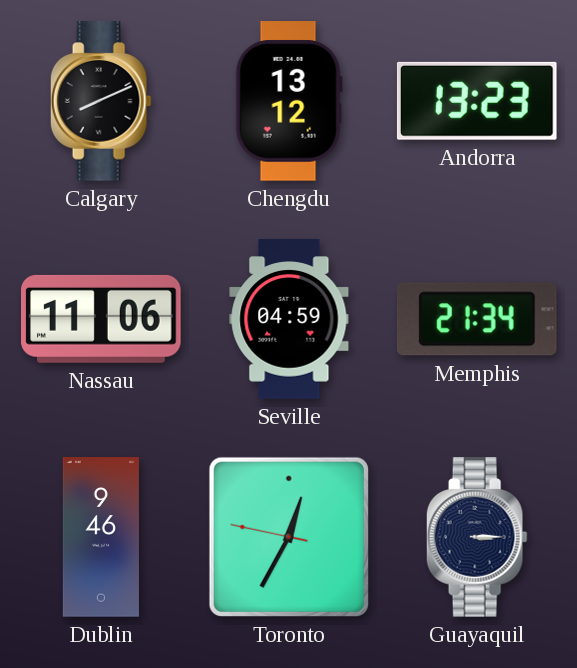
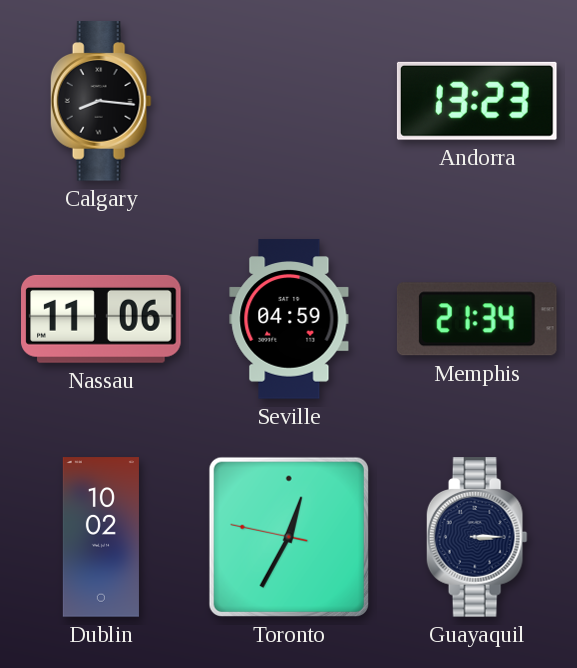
Calgary: 8:11 -> 8:16 (101, 101)
Chengdu: 13:12 -> none (289, 101)
Dublin: 9:46 -> 10:02 (101, 537)
